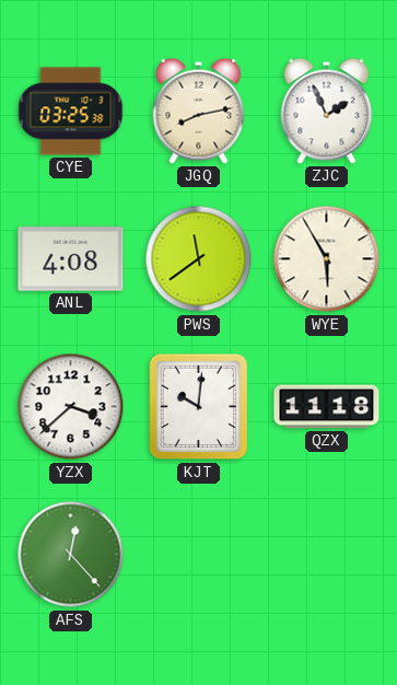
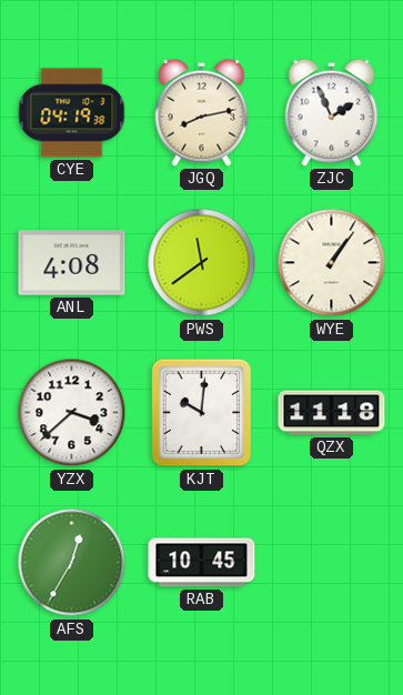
CYE: 03:25 -> 04:19 (72, 113)
WYE: 5:55 -> 1:06 (332, 263)
AFS: 12:23 -> 12:35 (72, 563)
RAB: none -> 10:45 (202, 563)
